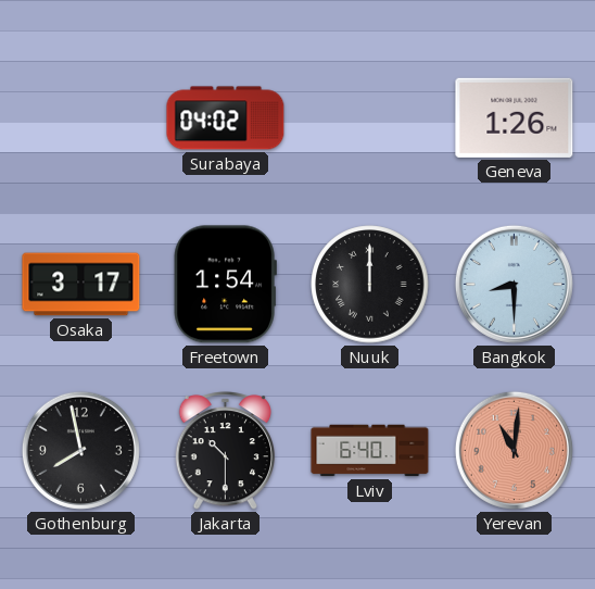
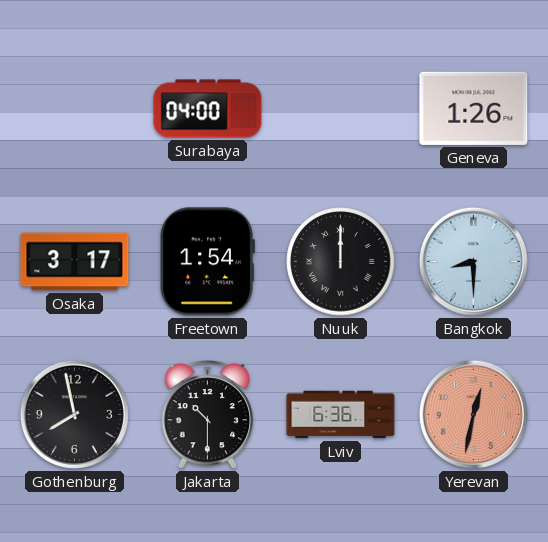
Surabaya: 04:02 -> 04:00 (208, 109)
Lviv: 6:40 -> 6:36 (341, 415)
Yerevan: 11:01 -> 12:32 (473, 414)
